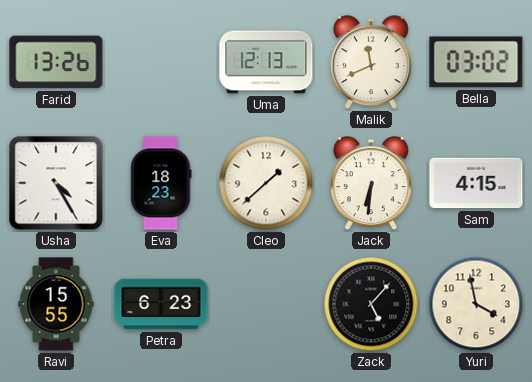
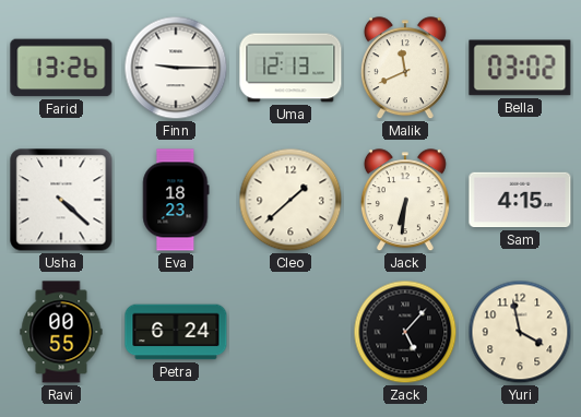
Finn: none -> 9:15 (176, 68)
Usha: 4:25 -> 4:22 (61, 200)
Ravi: 15:55 -> 00:55 (61, 332)
Petra: 6:23 -> 6:24 (176, 332)
